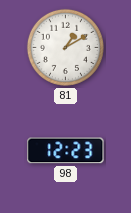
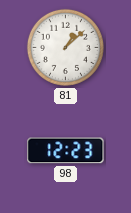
81: 1:10 -> 1:08 (65, 47)
